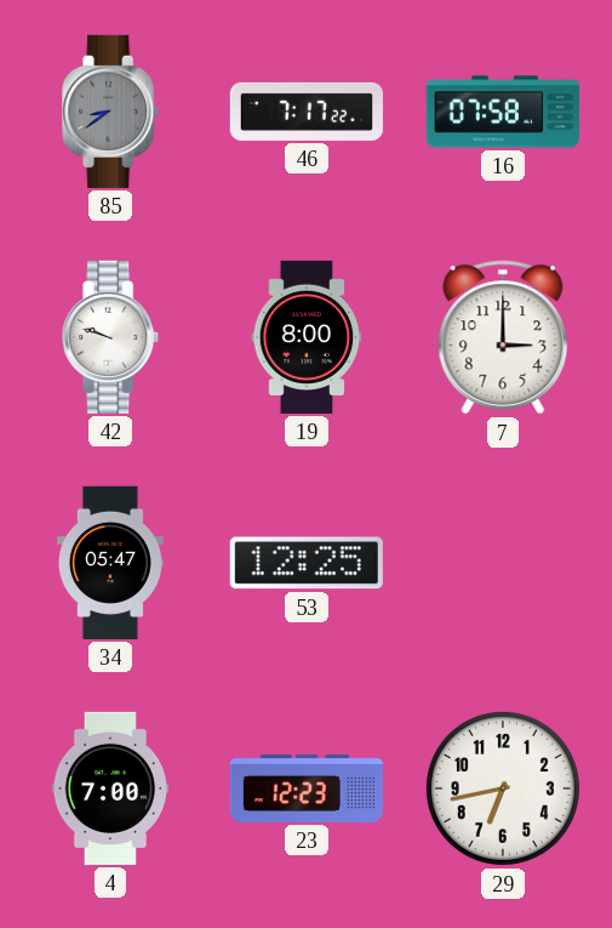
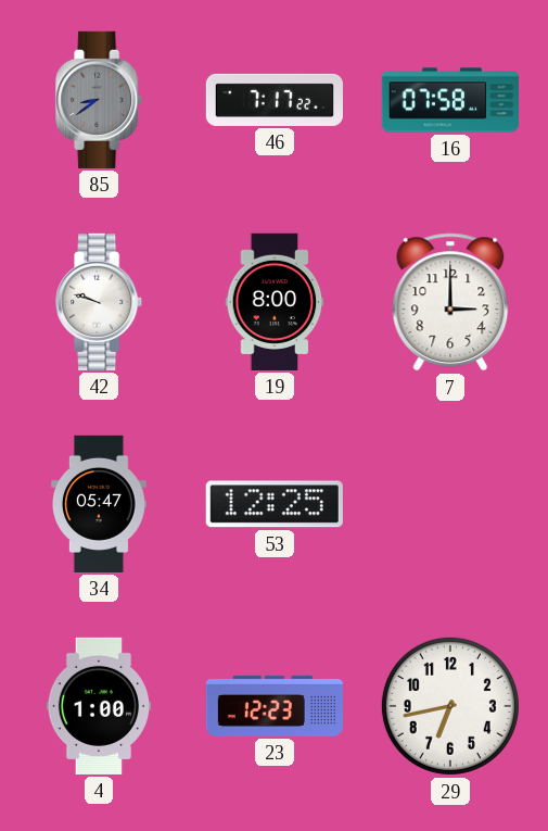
4: 7:00 -> 1:00 (99, 706)
